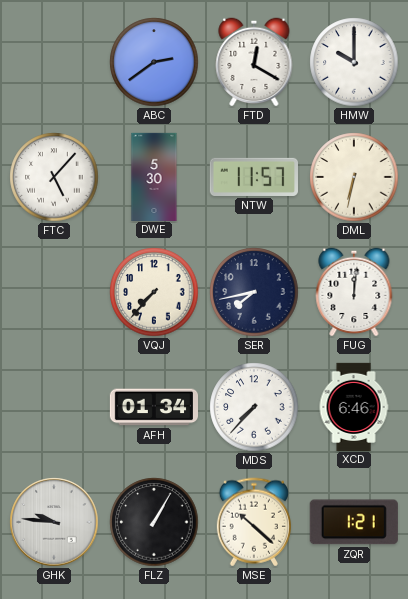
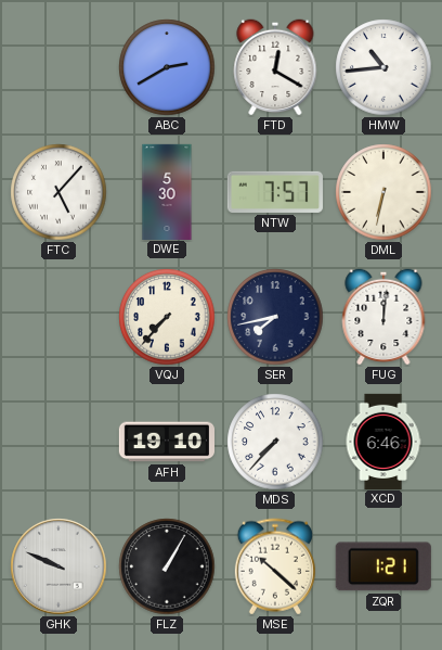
ABC: 2:39 -> 2:40 (167, 67)
HMW: 10:00 -> 10:44 (383, 67)
NTW: 11:57 -> 7:57 (275, 192)
AFH: 01:34 -> 19:10 (166, 442)
GHK: 9:46 -> 9:49 (58, 566)
